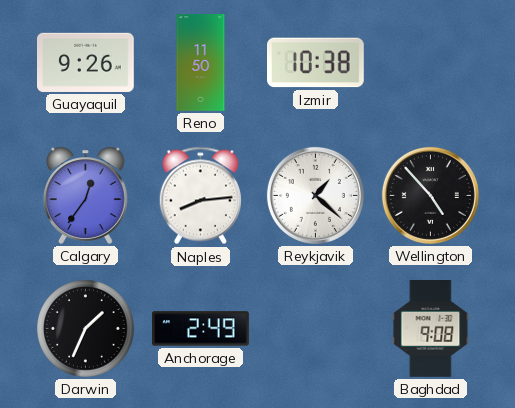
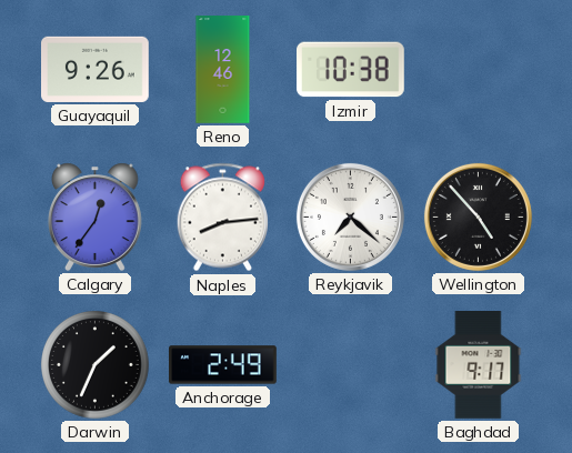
Reno: 11:50 -> 12:46 (223, 70)
Reykjavik: 1:22 -> 7:22 (350, 217)
Baghdad: 9:08 -> 9:17 (479, 365)
